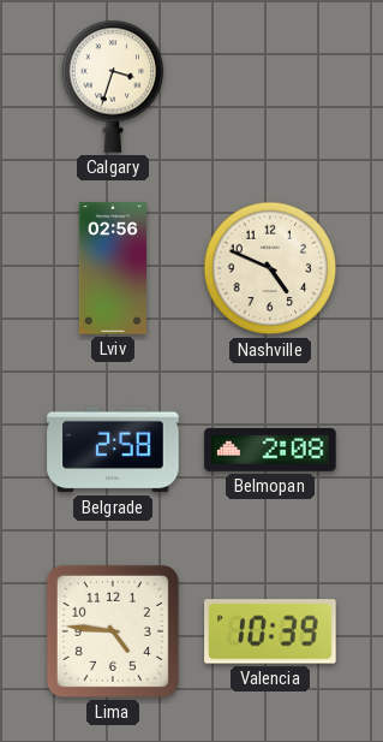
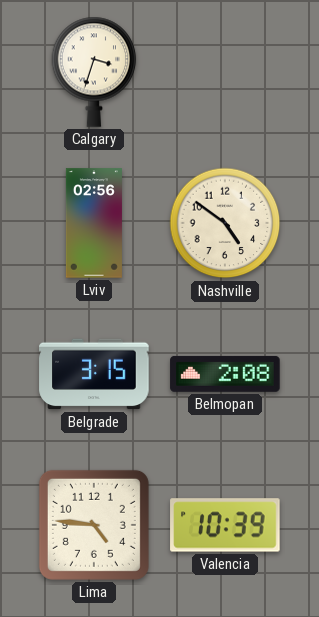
Nashville: 4:49 -> 4:51 (225, 223)
Belgrade: 2:58 -> 3:15 (94, 374)
